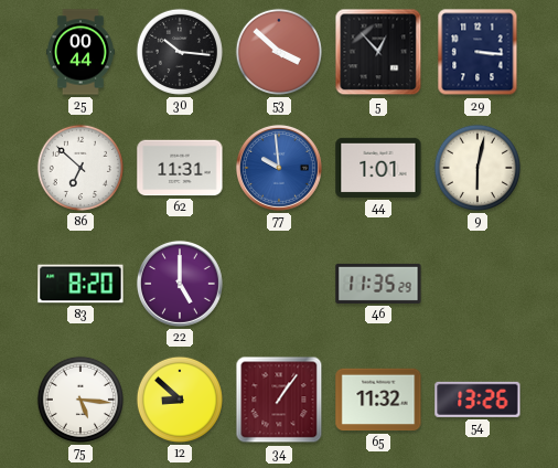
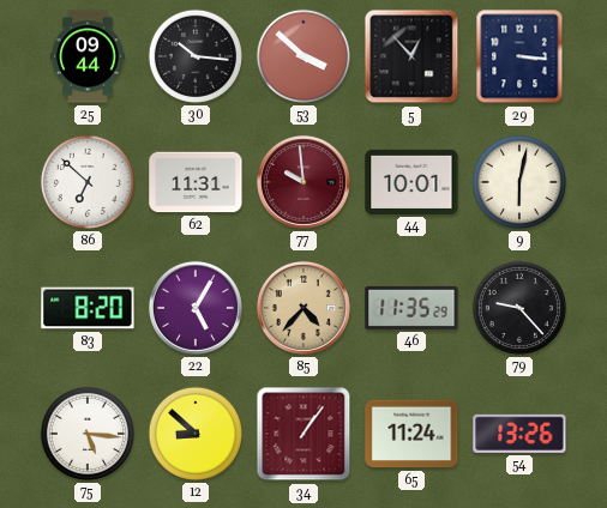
25: 00:44 -> 09:44 (88, 56)
77 dial: blue -> burgundy (303, 182)
44: 1:01 -> 10:01 (411, 182)
22: 5:00 -> 5:05 (196, 308)
85: none -> 4:37 (303, 308)
79: none -> 9:23 (519, 308)
65: 11:32 -> 11:24 (411, 434)
